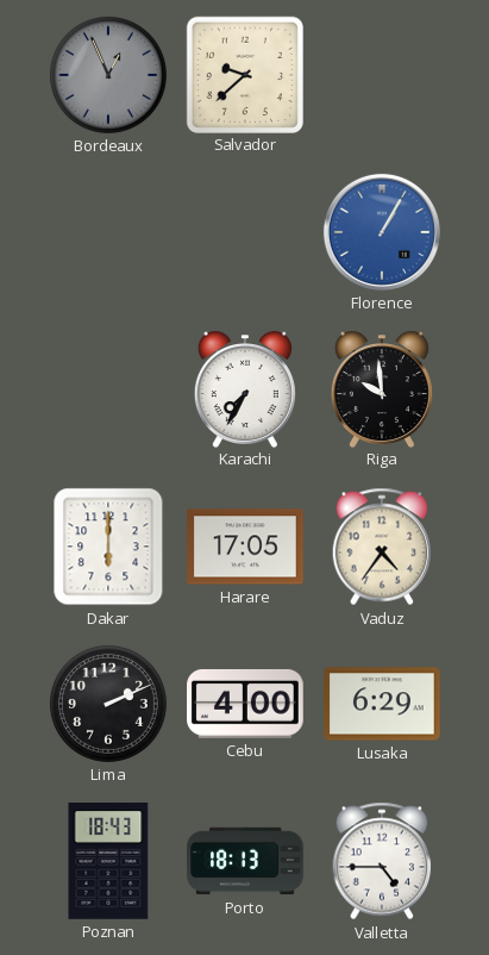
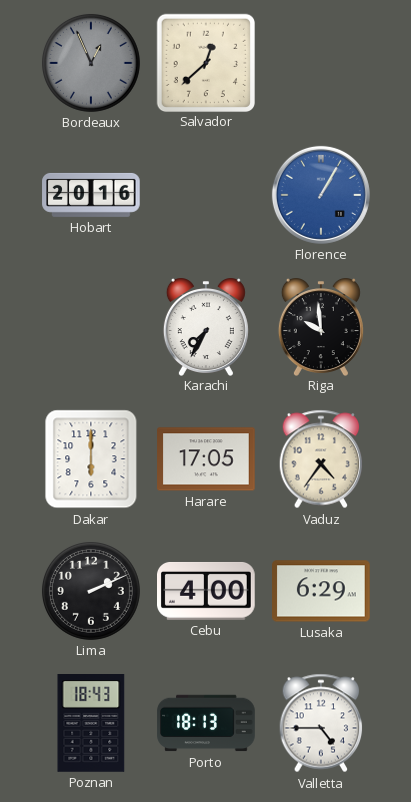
Salvador: 9:38 -> 12:38 (205, 62)
Hobart: none -> 20:16 (91, 195)
